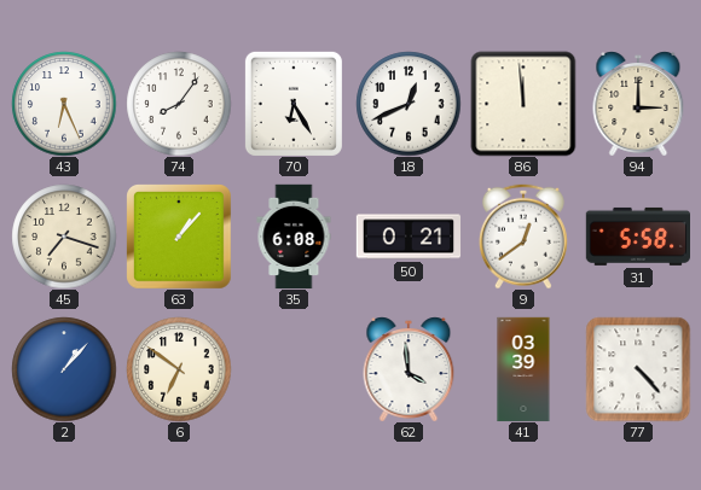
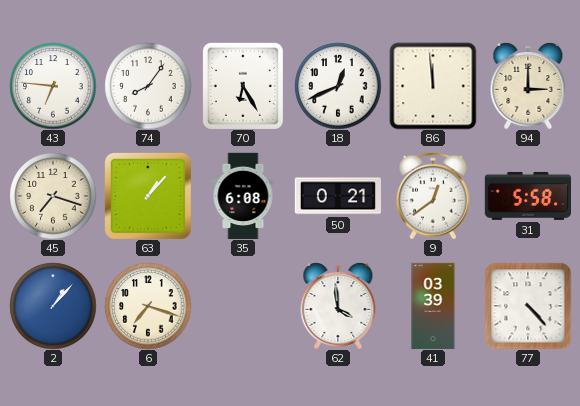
43: 6:26 -> 6:46 (53, 86)
6: 6:51 -> 7:18 (148, 306)
